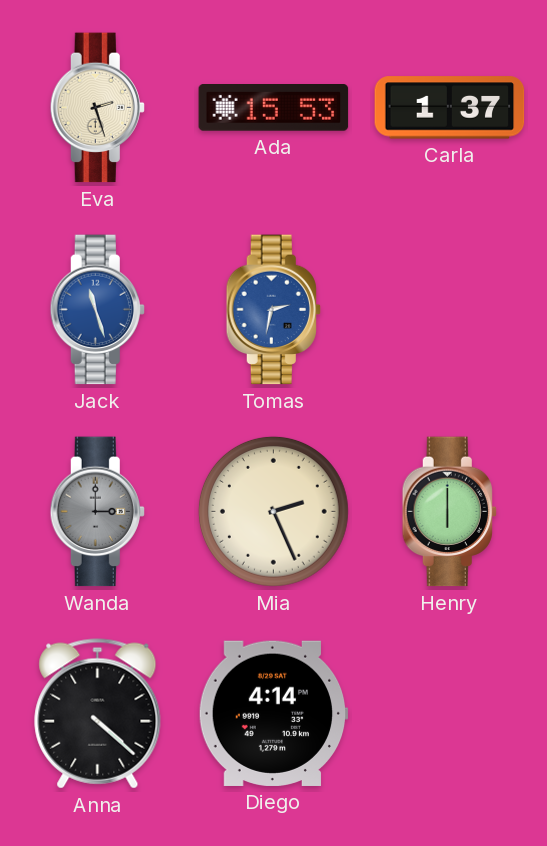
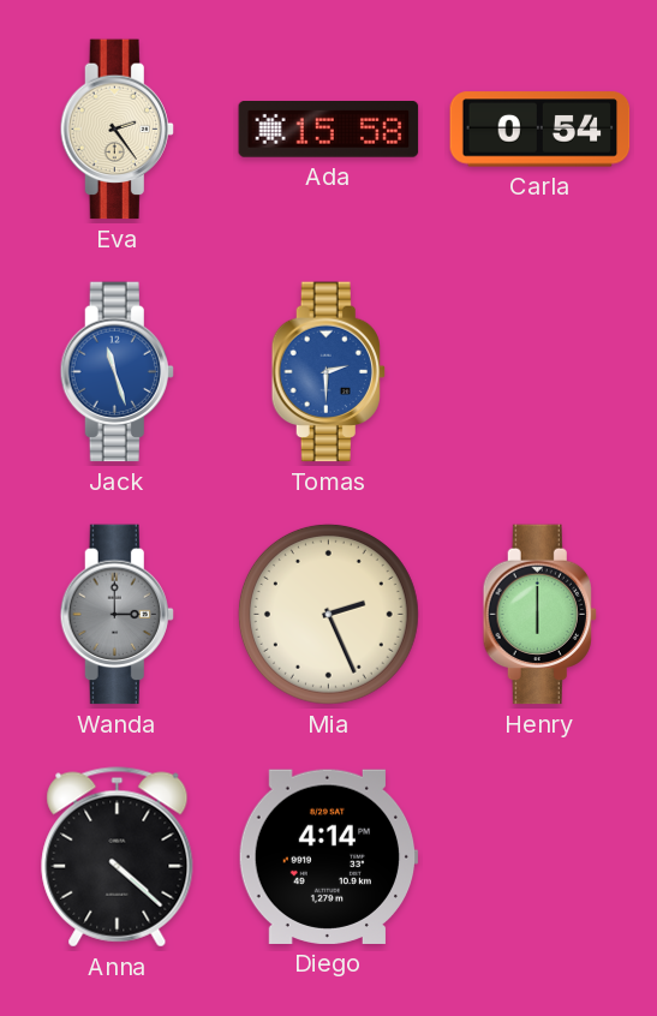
Eva: 2:27 -> 2:24 (117, 130)
Ada: 15:53 -> 15:58 (329, 130)
Carla: 1:37 -> 0:54 (540, 130)
Tomas: 2:32 -> 2:30 (328, 372)
